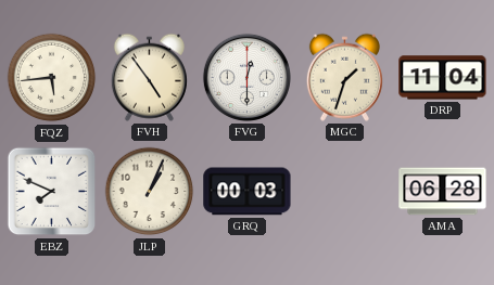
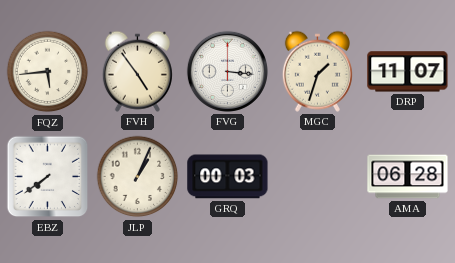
FVG: 12:30 -> 3:16 (227, 71)
DRP: 11:04 -> 11:07 (408, 72)
EBZ: 7:49 -> 7:39 (48, 177)
